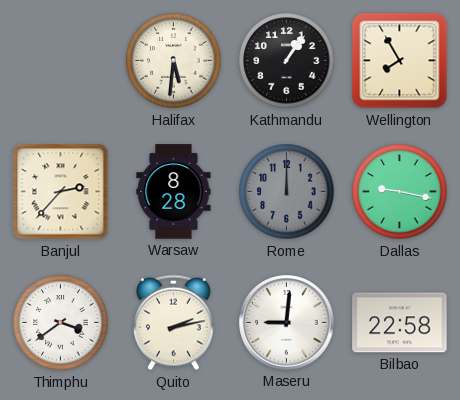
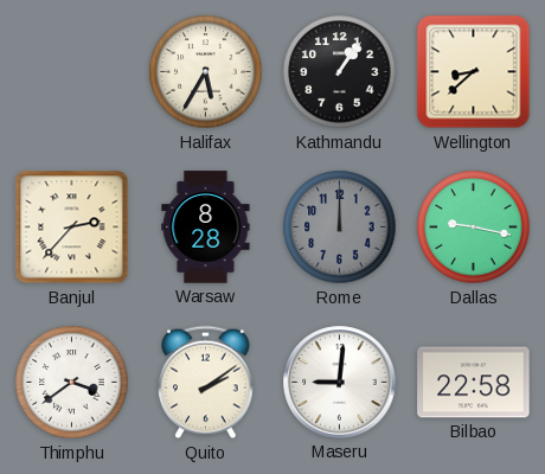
Halifax: 5:31 -> 5:35 (206, 72)
Wellington: 7:55 -> 8:38 (474, 72)
Quito: 2:13 -> 2:09 (206, 383)
